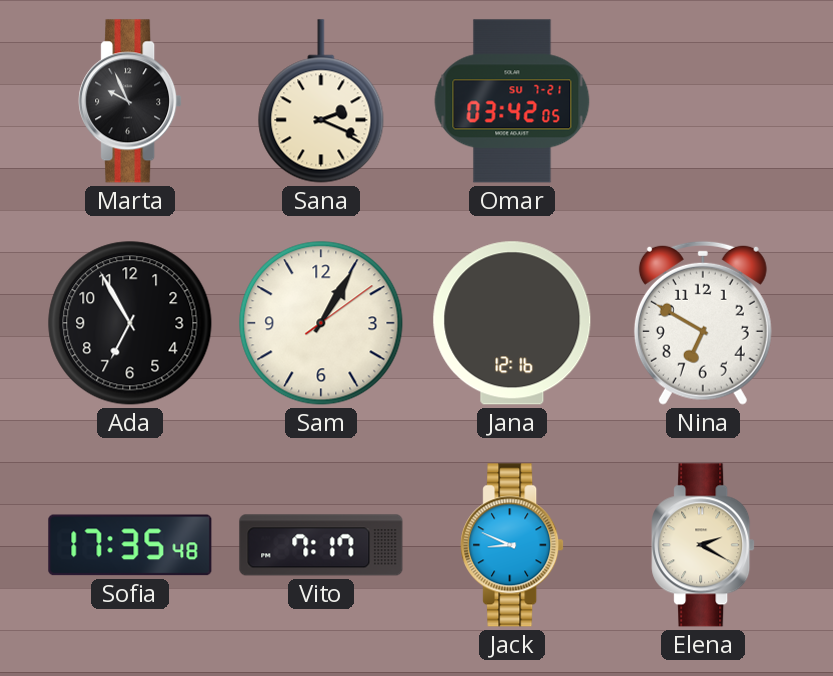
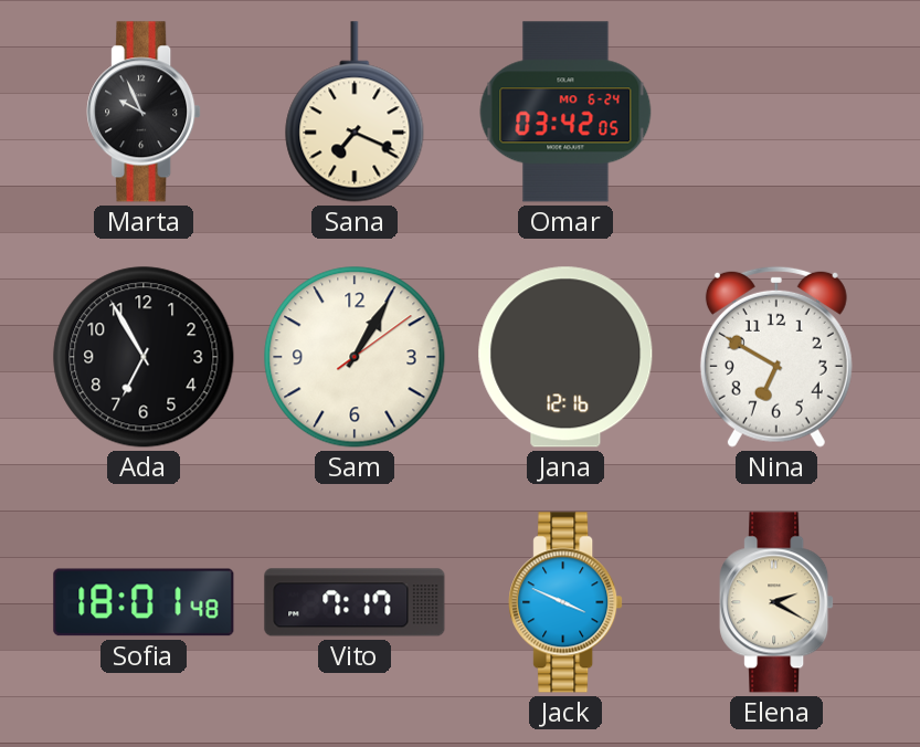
Sana: 2:19 -> 7:19 (355, 112)
Omar date: SU 7-21 -> MO 6-24 (565, 112)
Sofia: 17:35 -> 18:01 (144, 602)
Jack: 8:49 -> 3:49 (565, 602)
